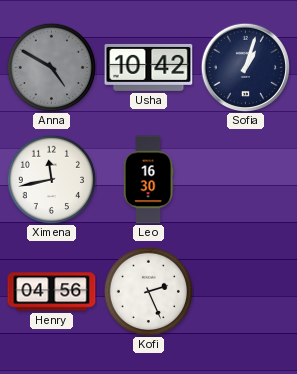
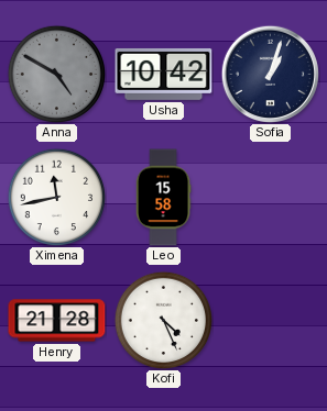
Leo: 16:30 -> 15:58 (163, 198)
Henry: 04:56 -> 21:28 (57, 321)
Kofi: 2:26 -> 4:26 (163, 320)
